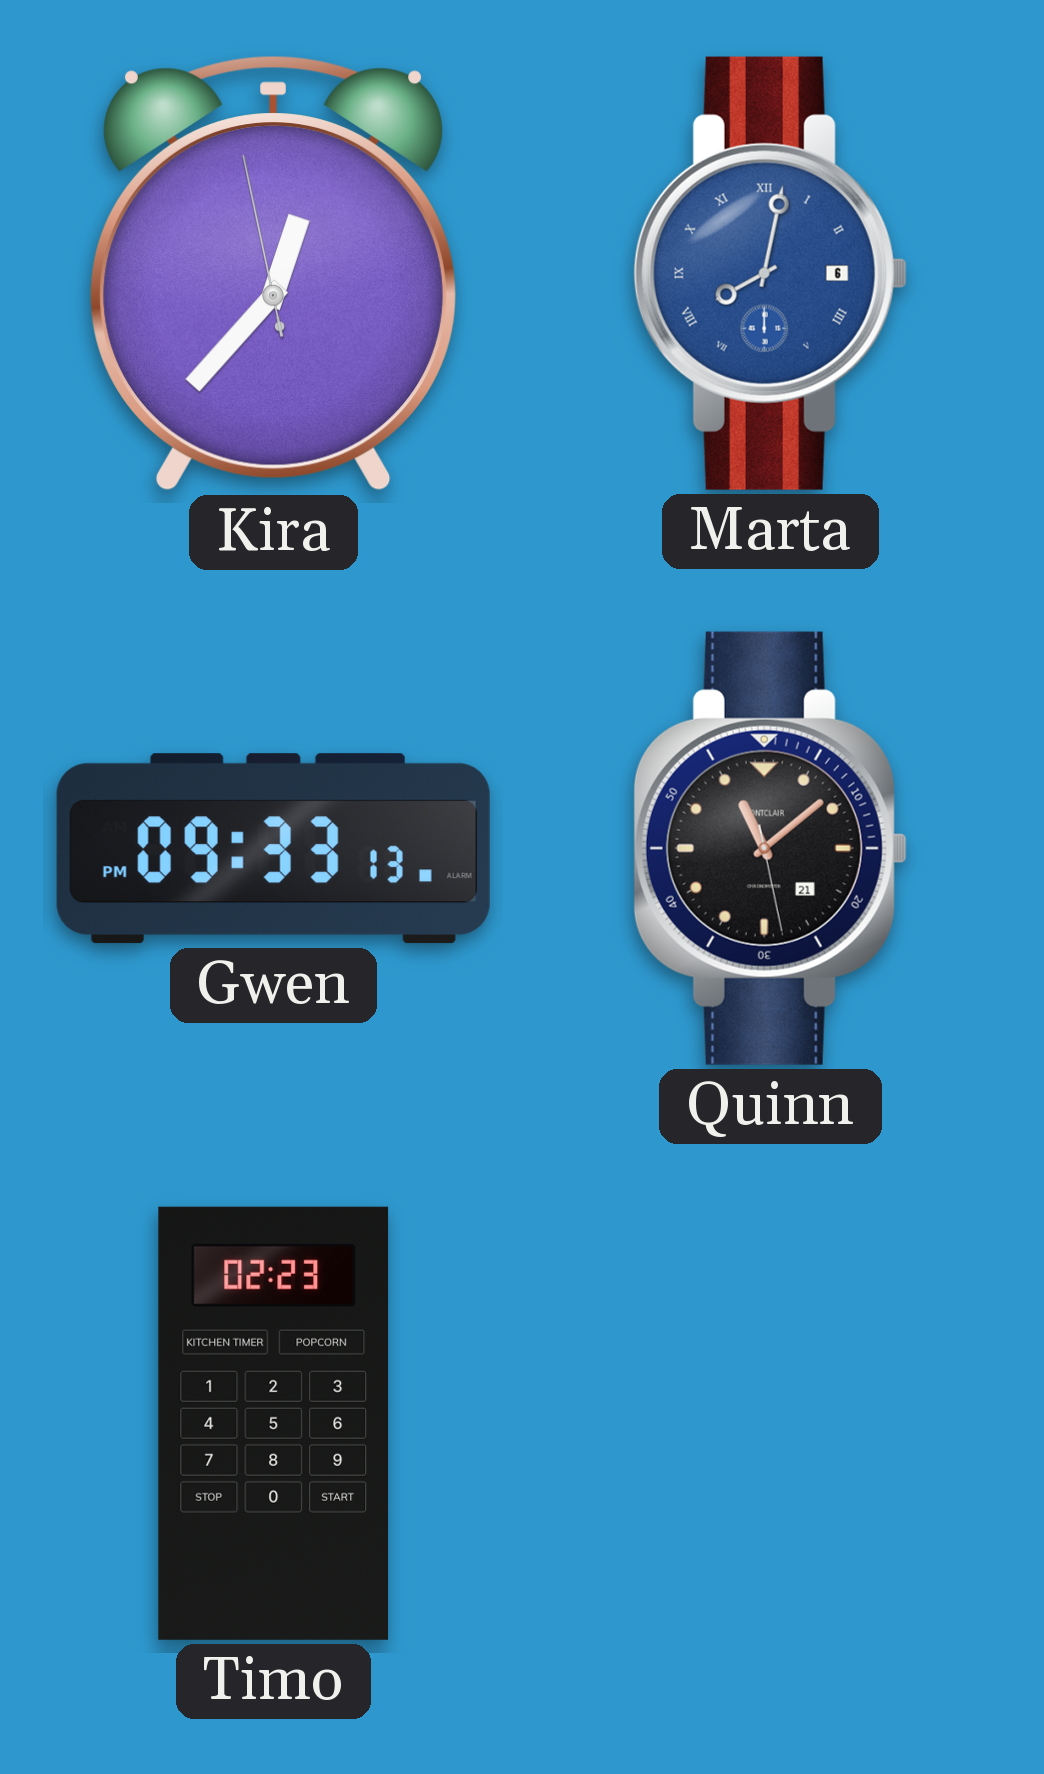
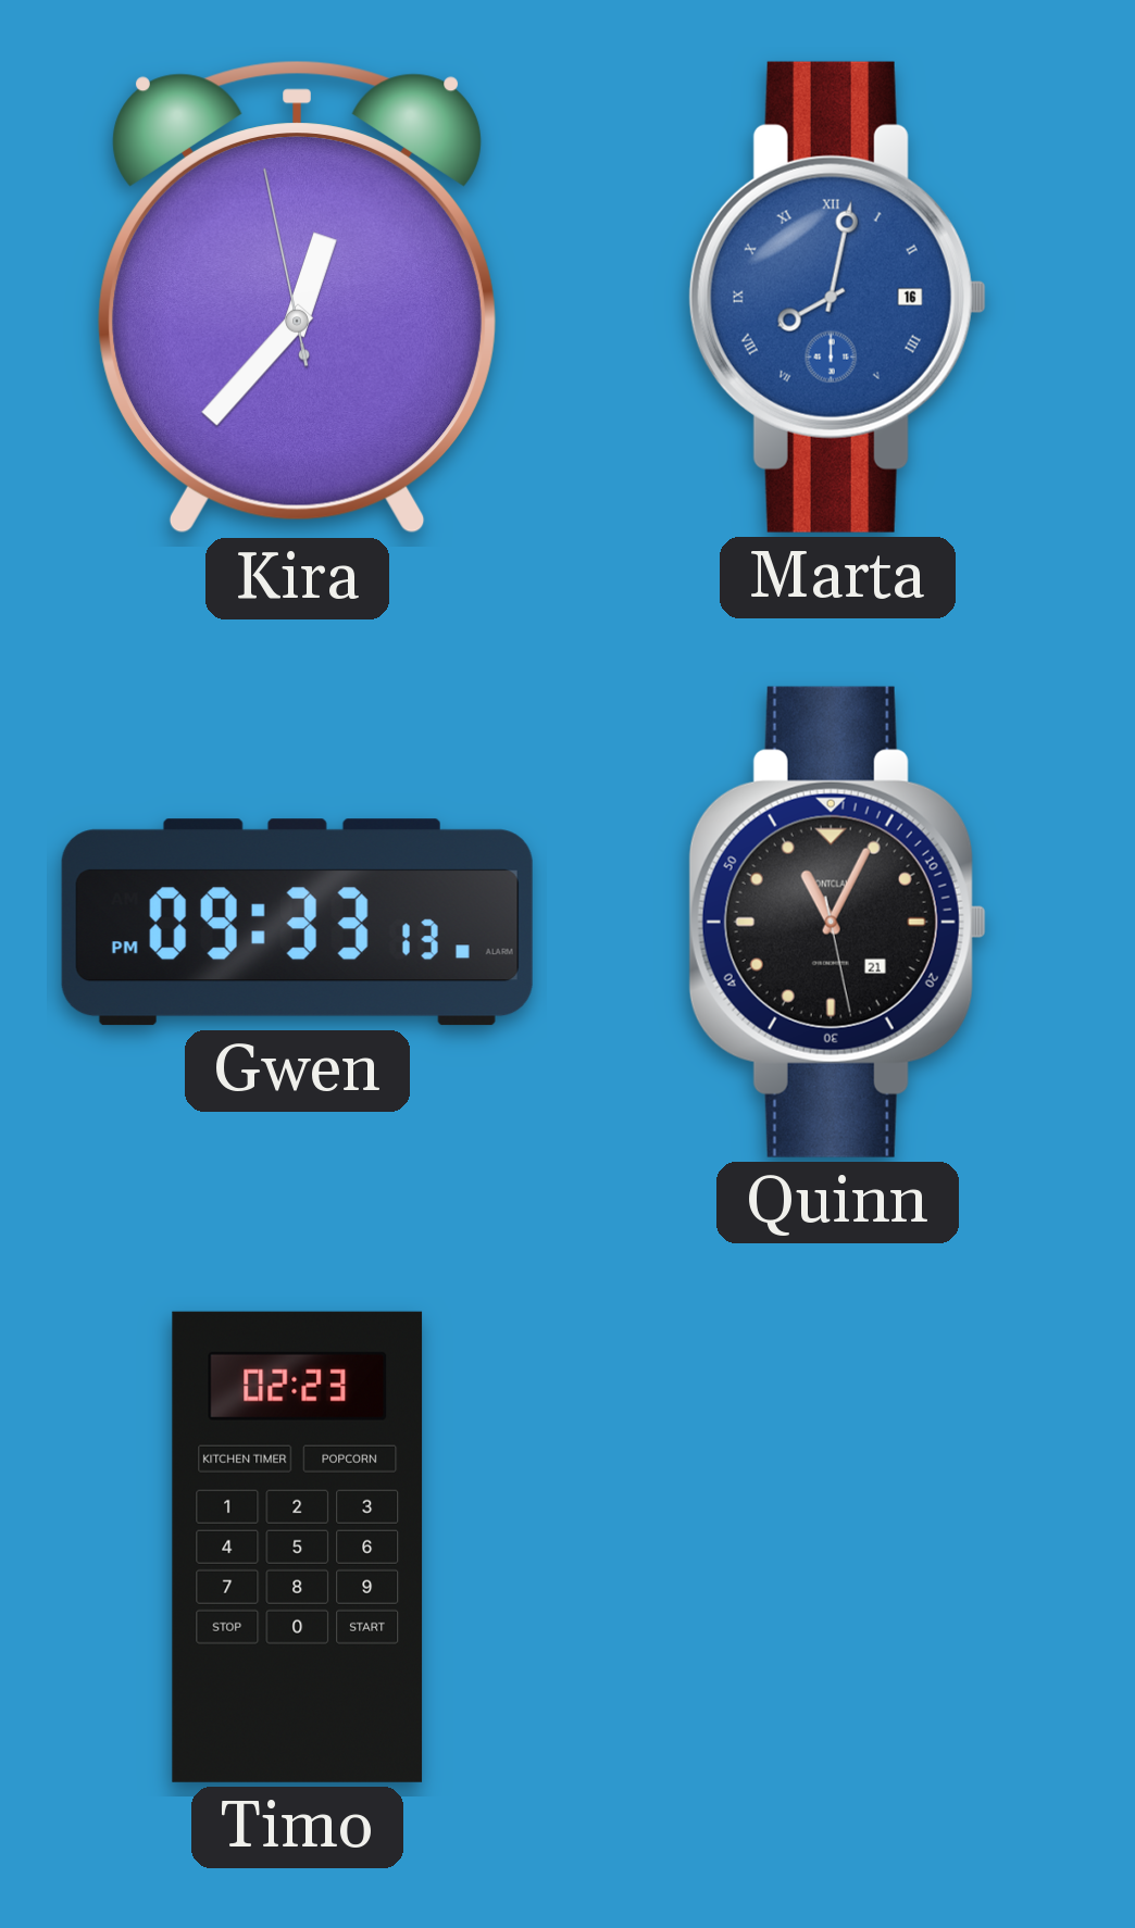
Marta date: 6 -> 16 (837, 297)
Quinn: 11:08 -> 11:04 (837, 922)
